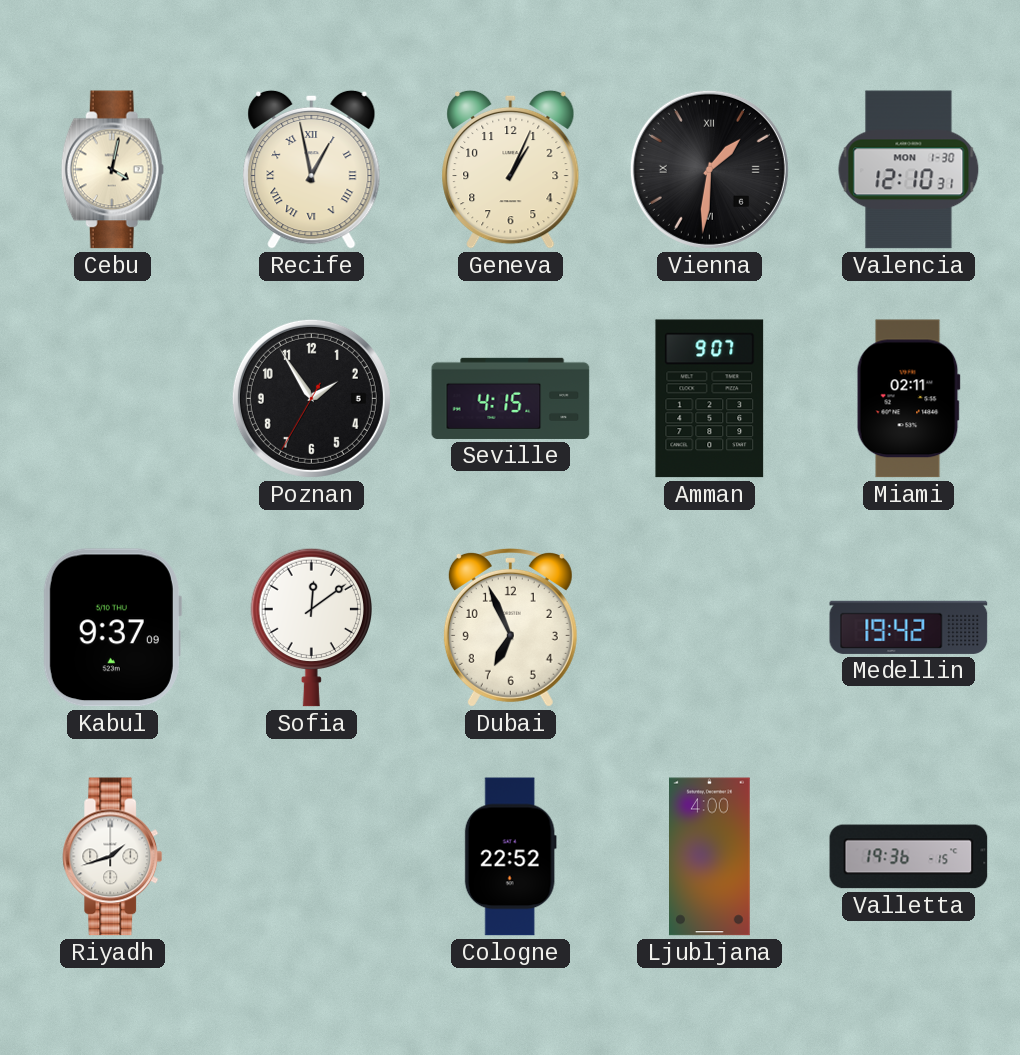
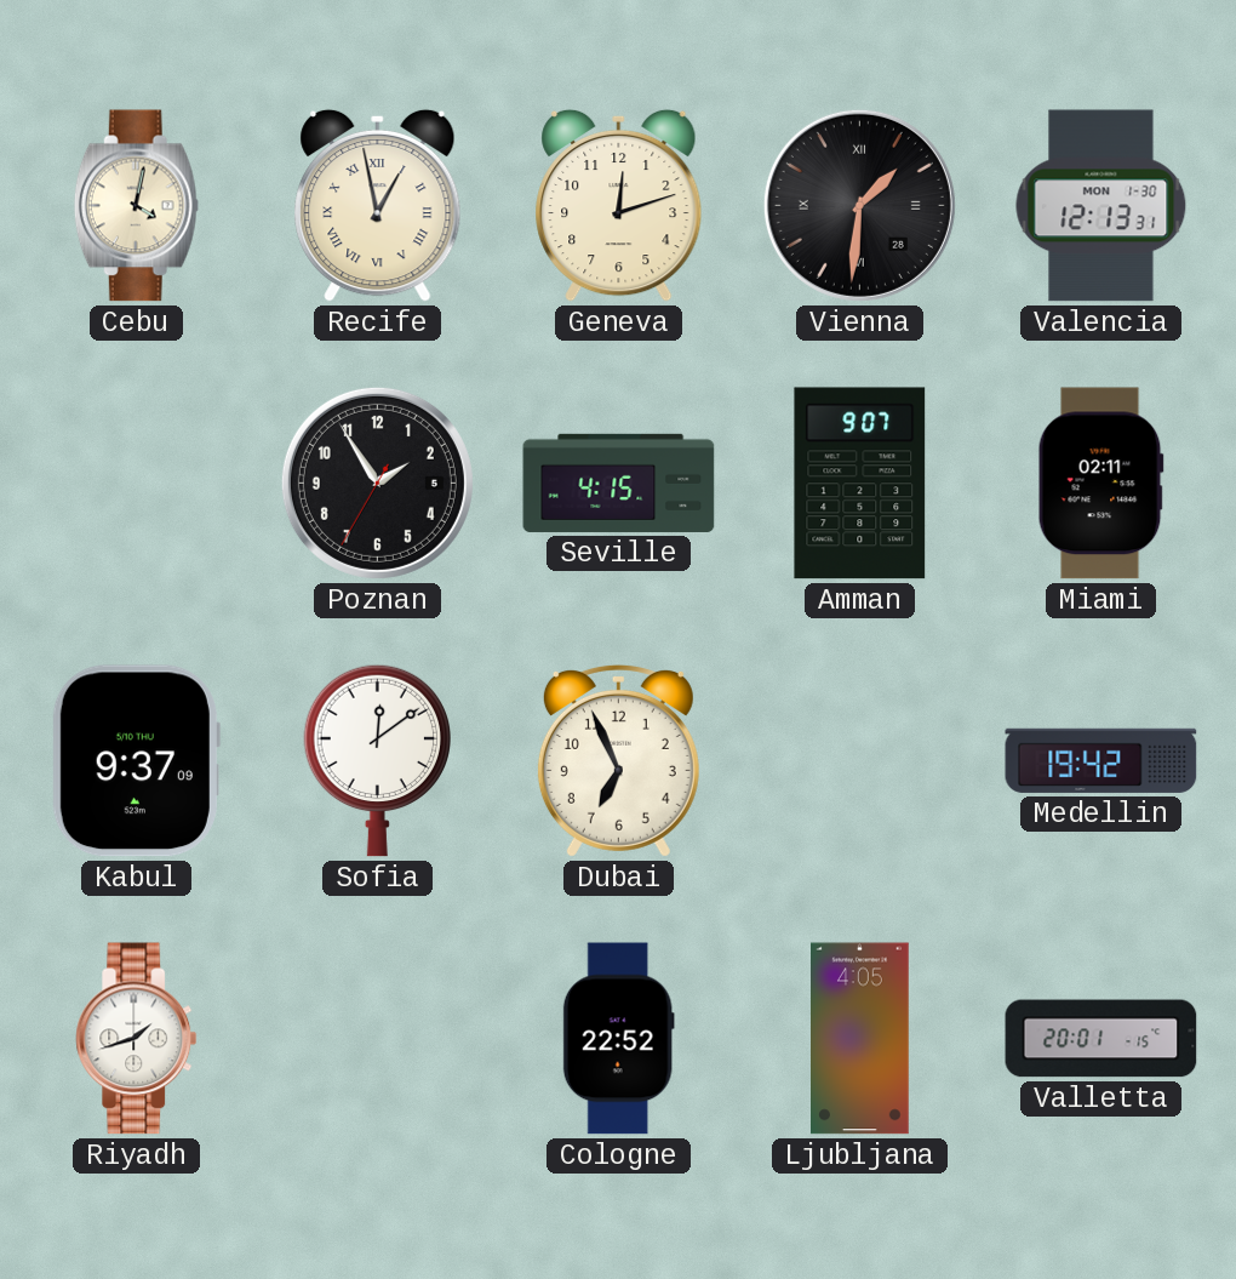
Geneva: 1:04 -> 12:12 (619, 205)
Vienna date: 6 -> 28 (859, 205)
Valencia: 12:10 -> 12:13 (1101, 206)
Ljubljana: 4:00 -> 4:05 (860, 1039)
Valletta: 19:36 -> 20:01 (1101, 1039)
